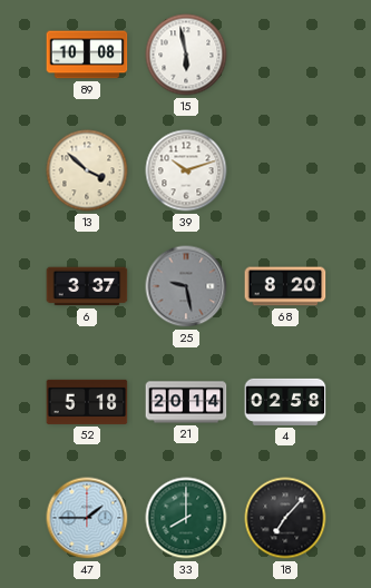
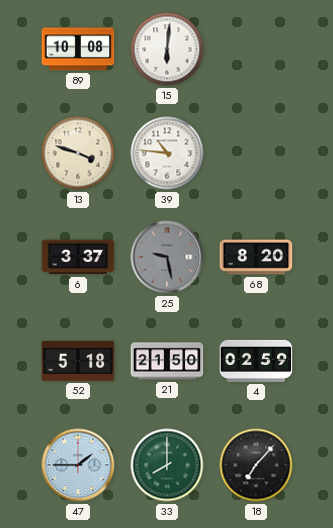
15: 5:58 -> 6:01 (167, 49)
13: 3:52 -> 3:48 (78, 153)
39: 10:12 -> 10:46 (167, 153)
21: 20:14 -> 21:50 (167, 361)
4: 02:58 -> 02:59 (256, 361)
